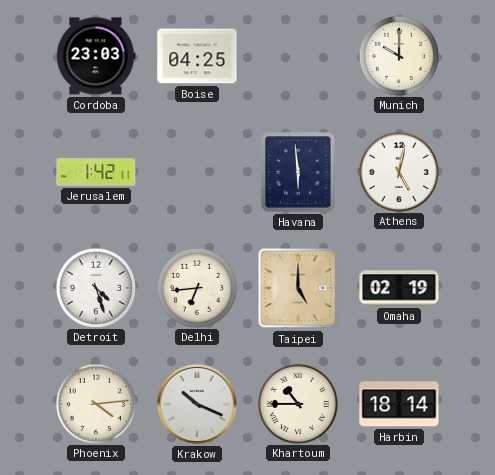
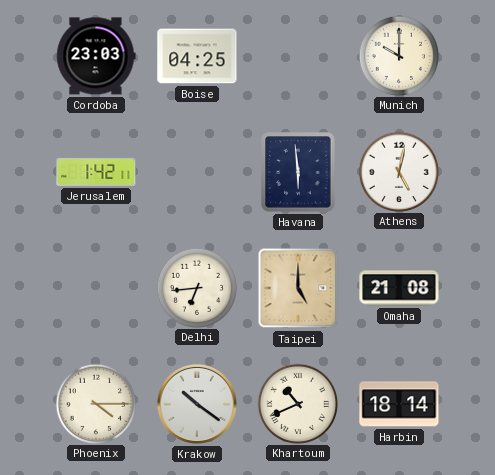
Detroit: 4:27 -> none (95, 287)
Omaha: 02:19 -> 21:08 (399, 288)
Phoenix: 4:14 -> 4:15 (95, 403)
Krakow: 10:19 -> 10:21 (197, 404)
Khartoum: 10:45 -> 10:41 (297, 403)
